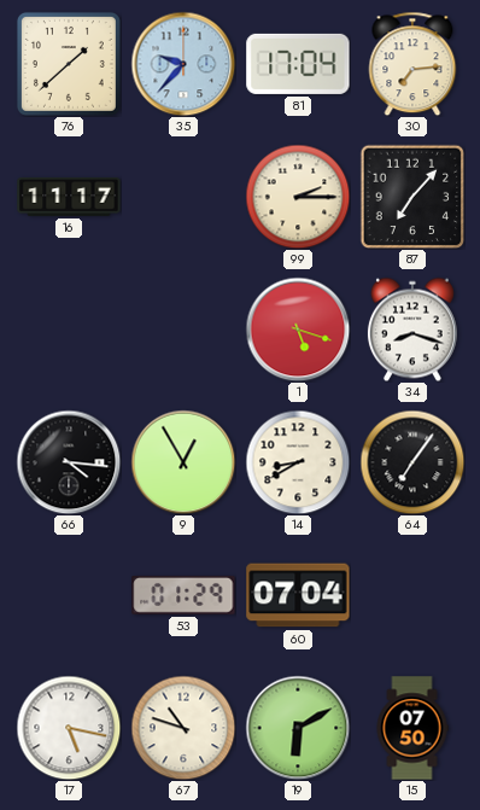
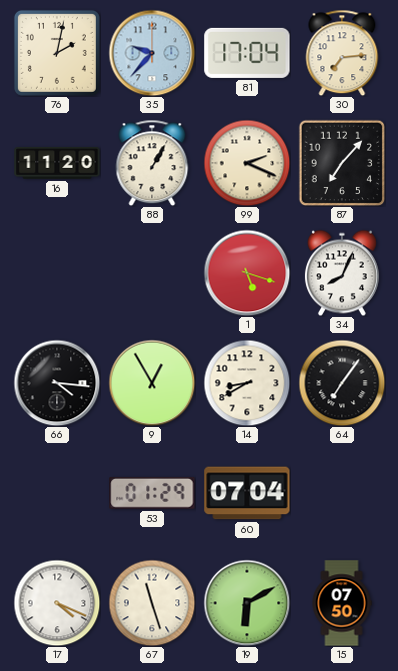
76: 1:38 -> 2:02 (57, 53)
16: 11:17 -> 11:20 (57, 163)
88: none -> 1:05 (152, 163)
99: 2:15 -> 2:19 (247, 163)
34: 8:18 -> 8:04 (342, 273)
17: 5:17 -> 4:19 (57, 603)
67: 10:48 -> 11:27 (152, 603)
